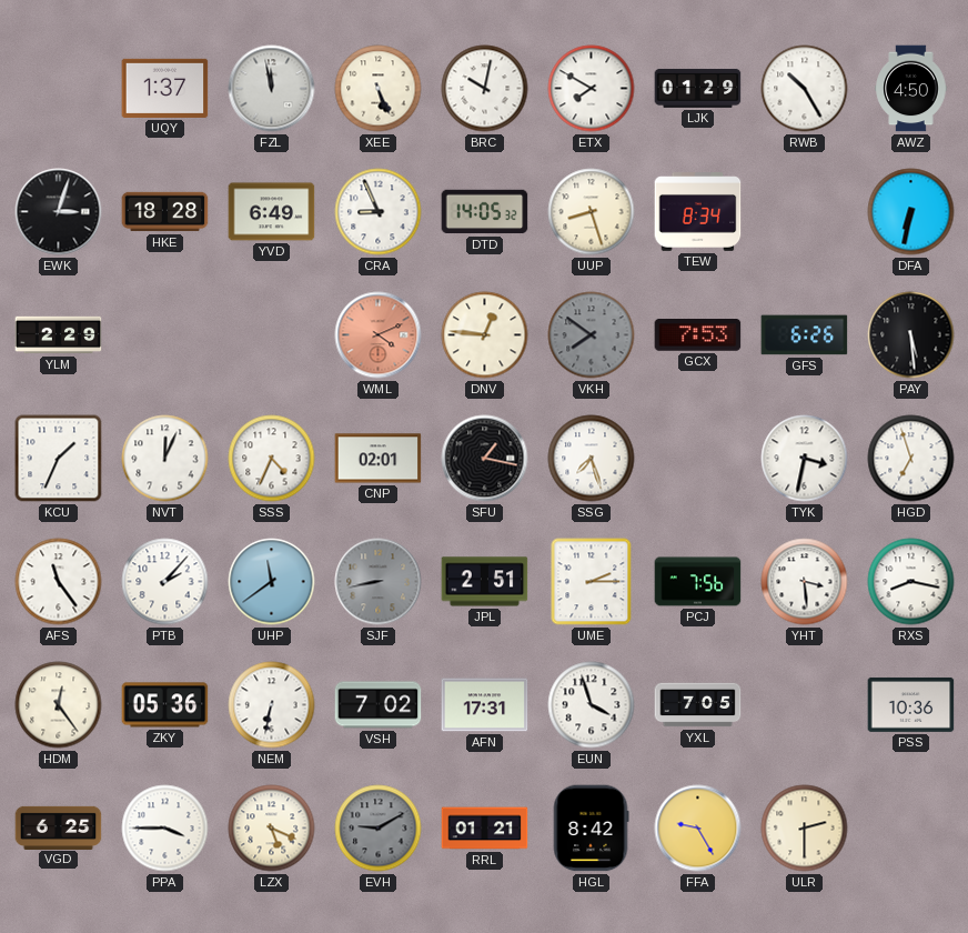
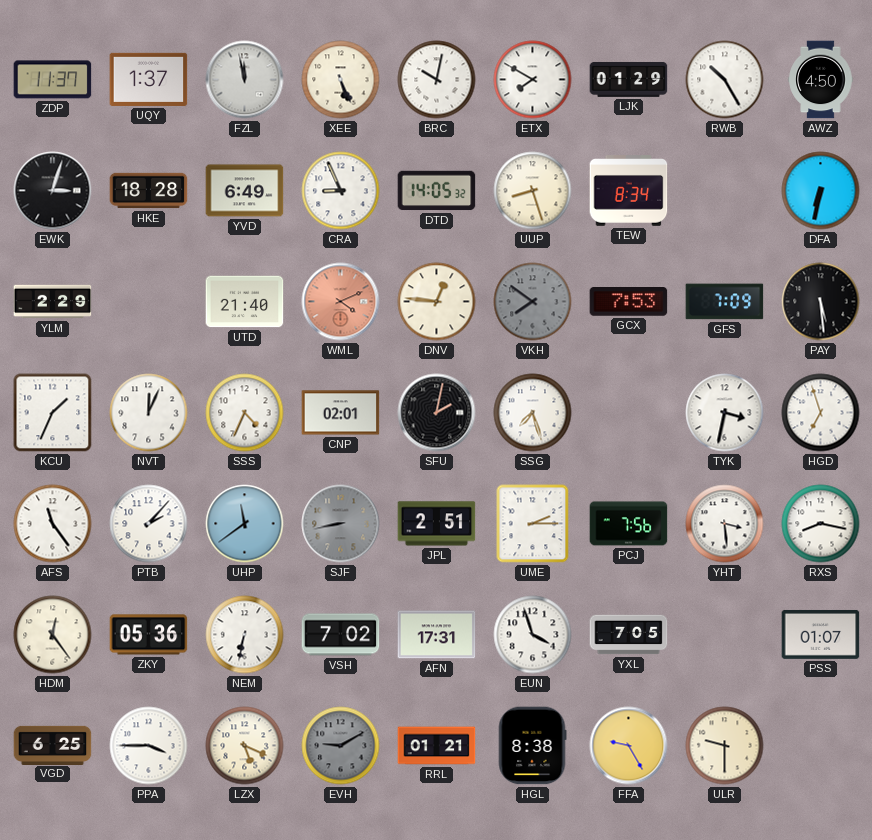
ZDP: none -> 11:37 (53, 80)
UTD: none -> 21:40 (245, 302)
GFS: 6:26 -> 7:09 (725, 302)
SFU: 1:17 -> 2:02 (437, 413)
PSS: 10:36 -> 01:07 (821, 634)
HGL: 8:42 -> 8:38 (532, 746)
ULR: 2:30 -> 9:30 (725, 746)
